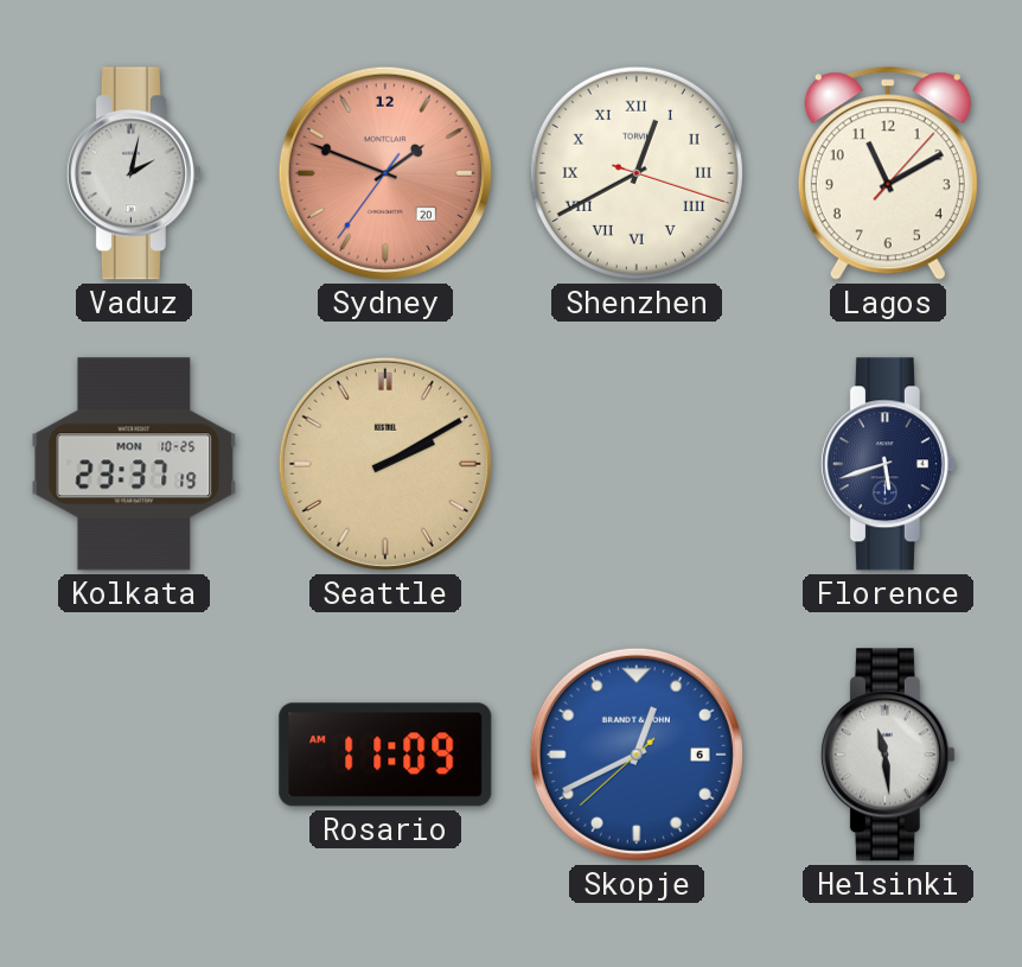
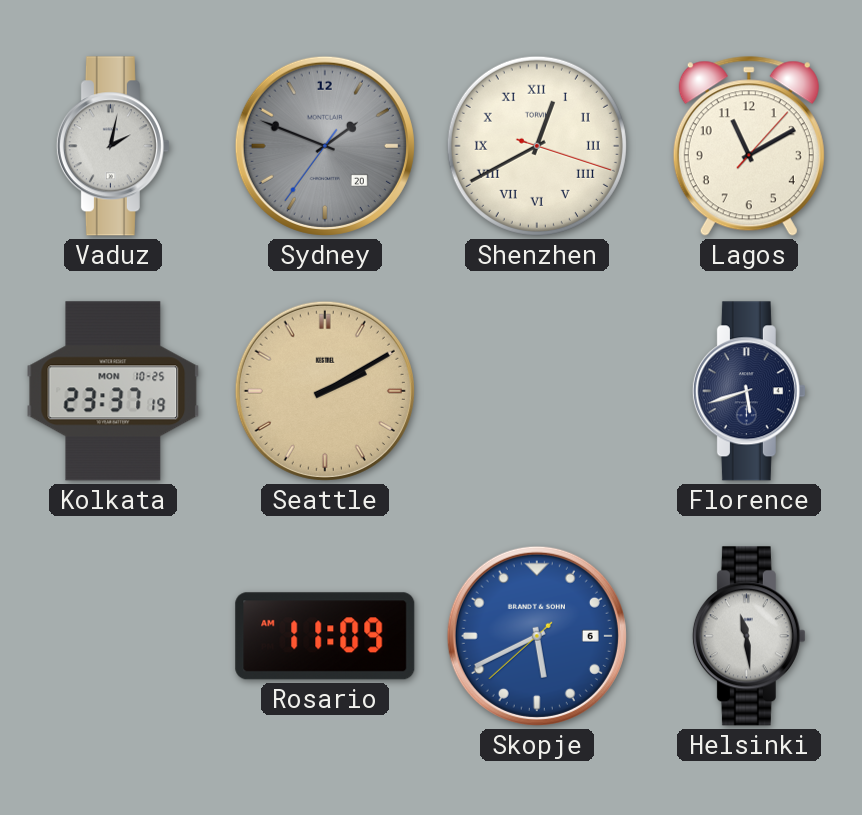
Sydney dial: salmon -> grey (325, 146)
Skopje: 12:40 -> 5:40 (537, 636)
